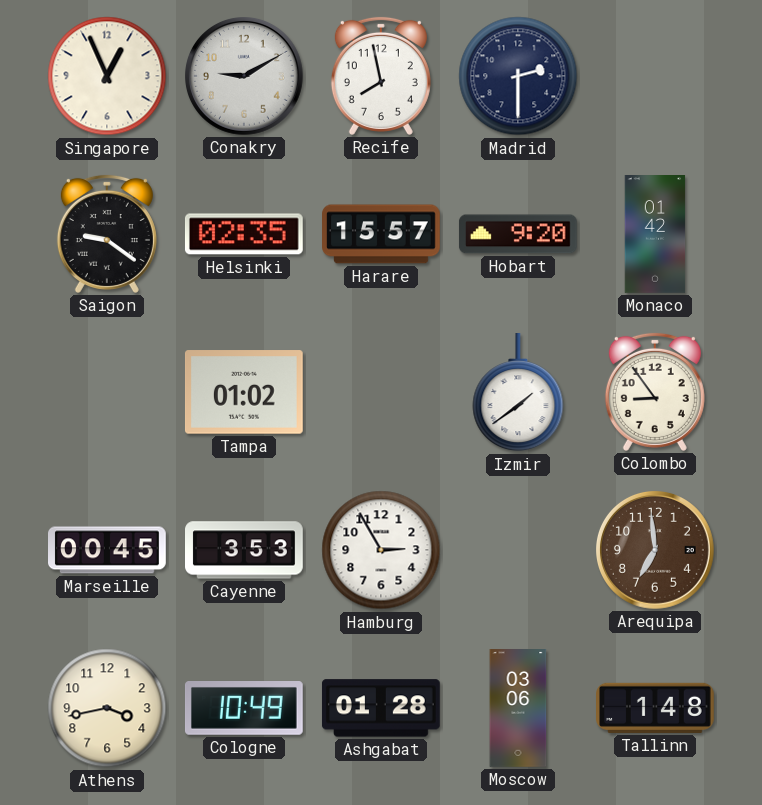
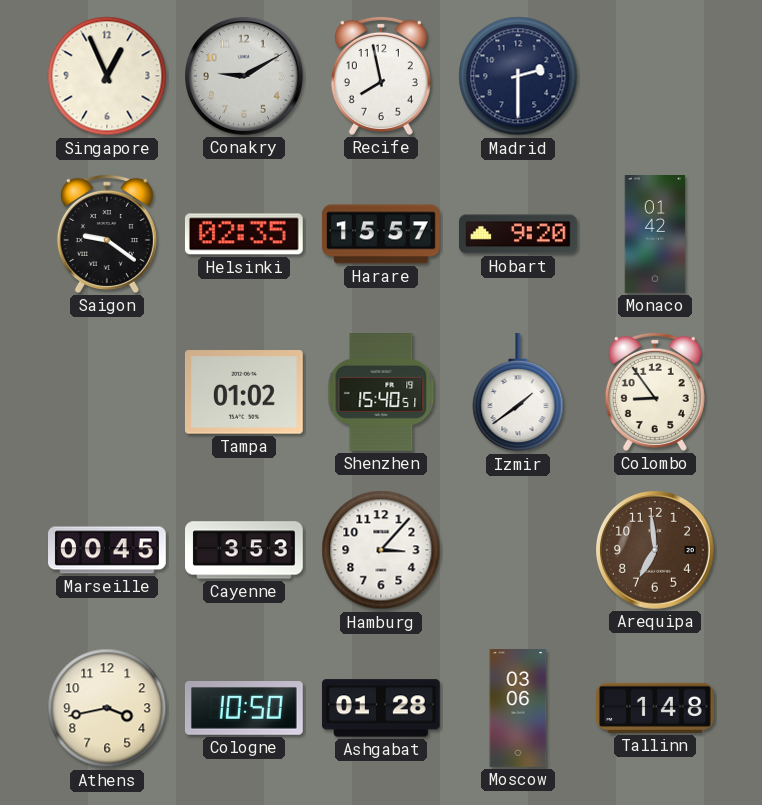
Shenzhen: none -> 15:40 (381, 393)
Hamburg: 2:55 -> 3:07 (381, 550)
Cologne: 10:49 -> 10:50 (244, 709)
